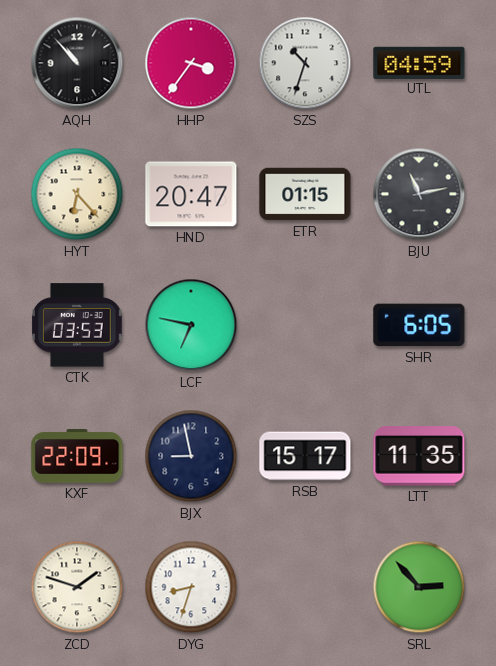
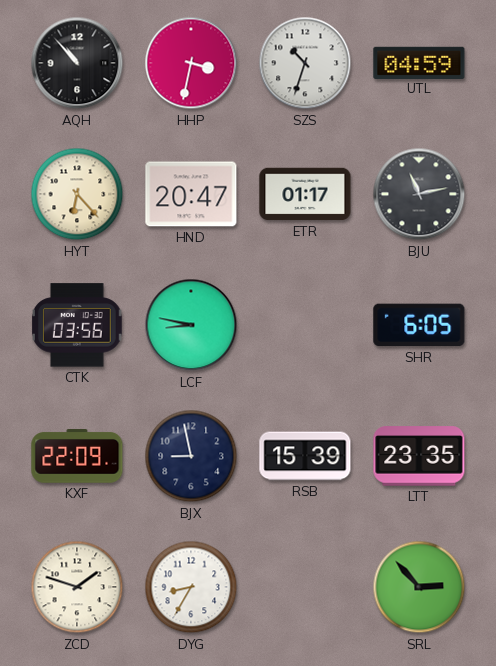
HHP: 3:36 -> 3:32 (191, 63)
ETR: 01:15 -> 01:17 (305, 194)
CTK: 03:53 -> 03:56 (78, 325)
LCF: 6:47 -> 8:47 (191, 325)
RSB: 15:17 -> 15:39 (305, 456)
LTT: 11:35 -> 23:35 (419, 456)
DYG: 8:33 -> 8:35 (191, 587)
